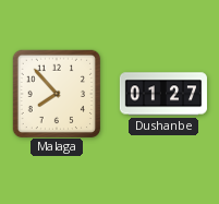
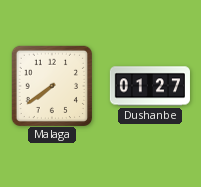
Malaga: 7:53 -> 7:39 (51, 85)
